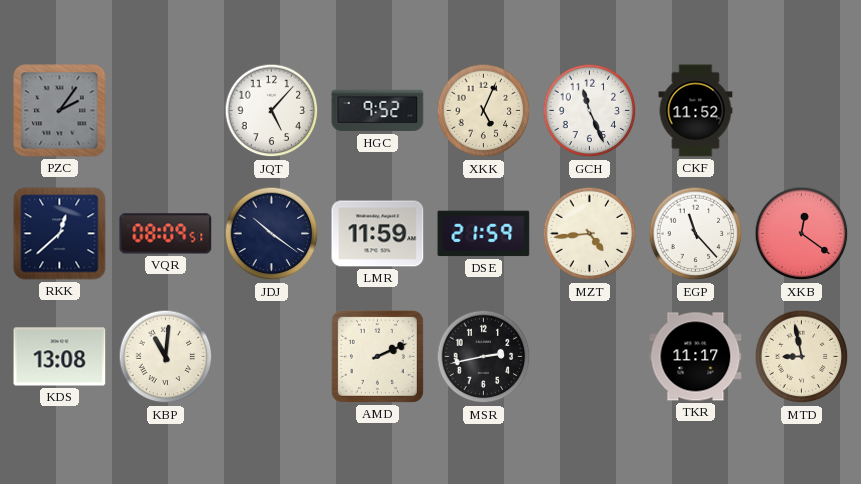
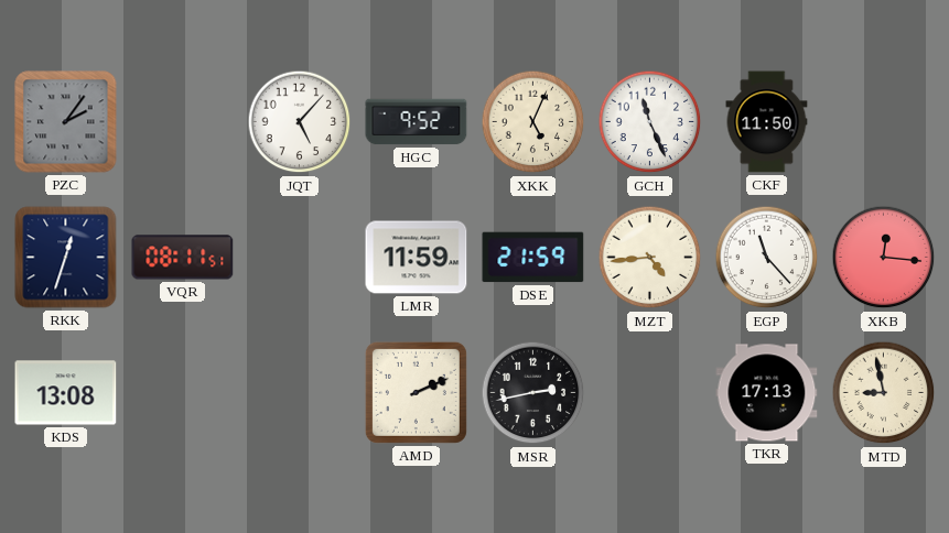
CKF: 11:52 -> 11:50 (767, 122)
RKK: 12:38 -> 12:33 (66, 258)
VQR: 08:09 -> 08:11 (183, 258)
JDJ: 10:21 -> none (272, 234)
XKB: 12:21 -> 12:16 (884, 258)
KBP: 11:01 -> none (166, 357)
TKR: 11:17 -> 17:13 (767, 393)
